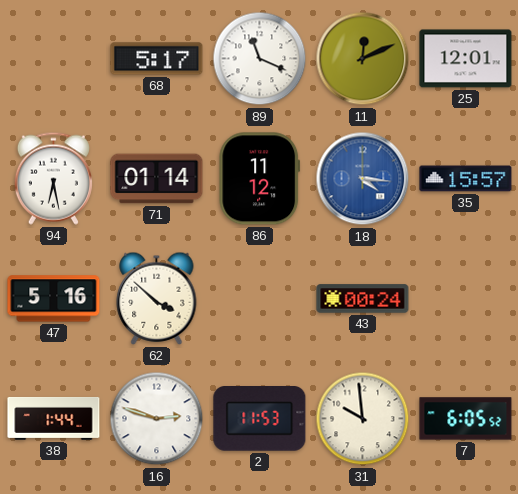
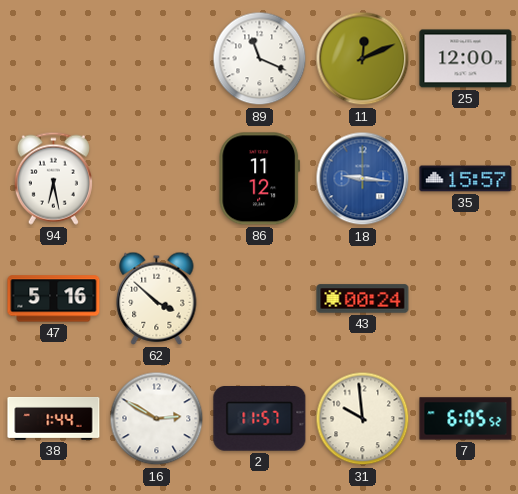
68: 5:17 -> none (157, 59)
25: 12:01 -> 12:00 (466, 59)
71: 01:14 -> none (157, 179)
18: 4:16 -> 9:16 (363, 179)
16: 2:48 -> 2:50 (157, 419)
2: 11:53 -> 11:57 (260, 419)
